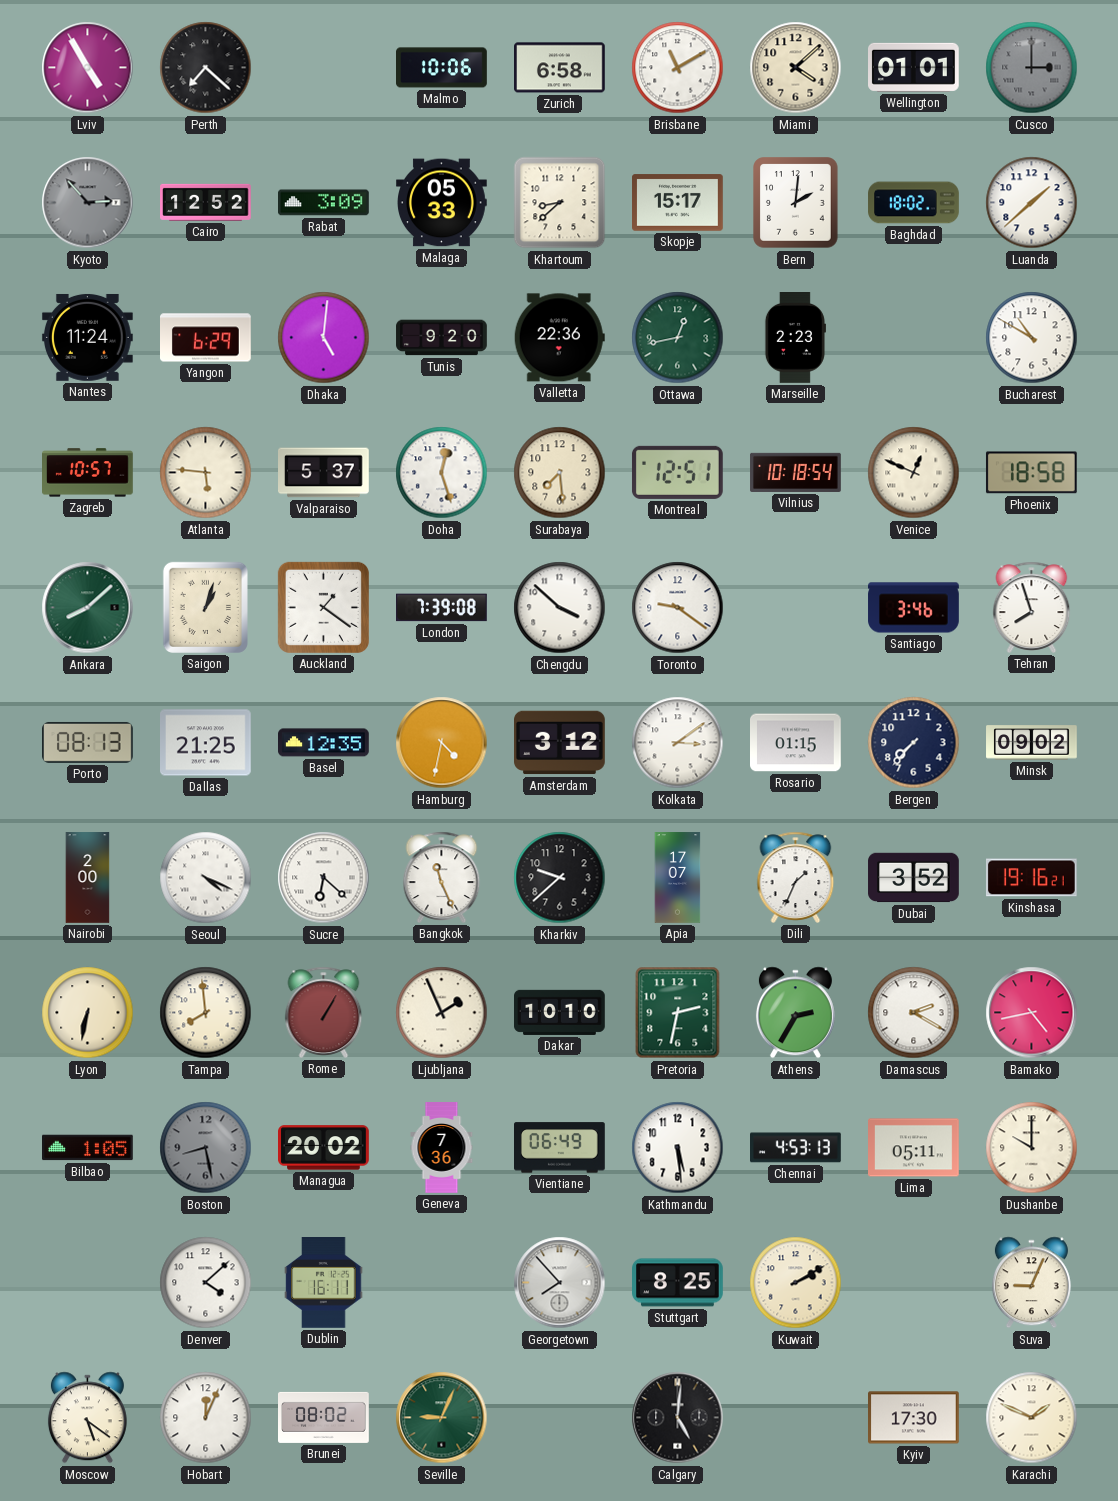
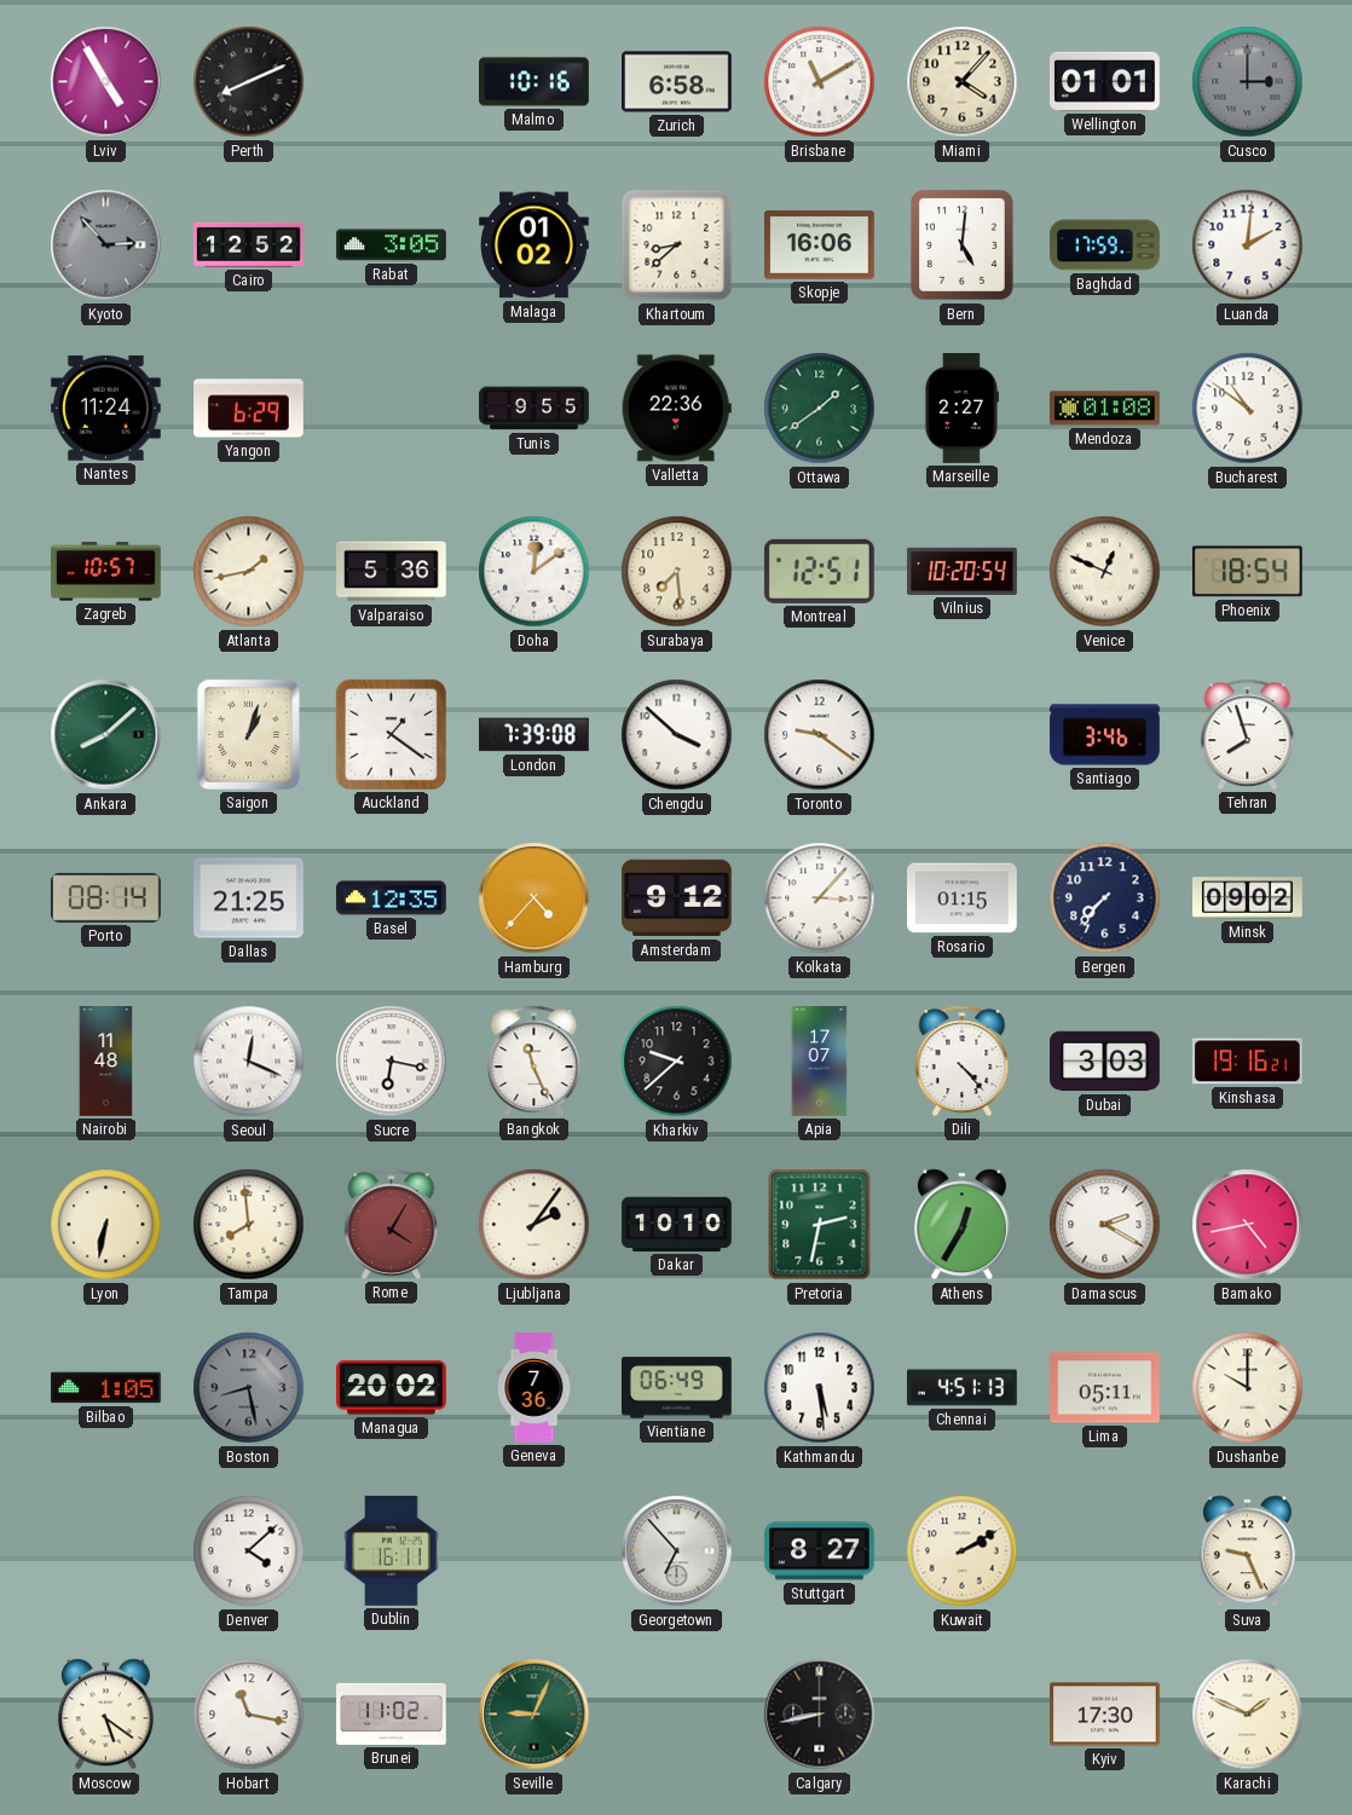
Perth: 7:22 -> 8:11 (249, 82)
Malmo: 10:06 -> 10:16 (535, 82)
Miami: 4:08 -> 4:07 (963, 82)
Rabat: 3:09 -> 3:05 (392, 245)
Malaga: 05:33 -> 01:02 (535, 245)
Skopje: 15:17 -> 16:06 (820, 245)
Bern: 2:01 -> 5:01 (963, 245)
Baghdad: 18:02 -> 17:59 (1105, 245)
Luanda: 1:38 -> 2:01 (1248, 245)
Dhaka: 5:01 -> none (324, 338)
Tunis: 9:20 -> 9:55 (535, 409)
Ottawa: 12:43 -> 1:39 (820, 409)
Marseille: 2:23 -> 2:27 (961, 409)
Mendoza: none -> 01:08 (1105, 409)
Bucharest: 10:50 -> 10:51 (1248, 409)
Atlanta: 5:46 -> 1:43 (249, 572)
Valparaiso: 5:37 -> 5:36 (392, 572)
Doha: 12:27 -> 12:09 (535, 572)
Vilnius: 10:18 -> 10:20 (963, 571)
Phoenix: 18:58 -> 18:54 (1247, 572)
Porto: 08:13 -> 08:14 (106, 897)
Hamburg: 4:32 -> 4:37 (535, 898)
Amsterdam: 3:12 -> 9:12 (677, 898)
Kolkata: 3:09 -> 3:07 (820, 898)
Nairobi: 2:00 -> 11:48 (106, 1062)
Seoul: 4:19 -> 12:19 (249, 1062)
Sucre: 6:22 -> 6:17 (392, 1062)
Dili: 1:34 -> 4:23 (963, 1060)
Dubai: 3:52 -> 3:03 (1105, 1062)
Rome: 1:05 -> 4:05 (392, 1224)
Ljubljana: 1:56 -> 2:06 (535, 1225)
Athens: 2:35 -> 12:35 (961, 1225)
Chennai: 4:53 -> 4:51 (963, 1388)
Georgetown: 7:53 -> 6:53 (677, 1551)
Stuttgart: 8:25 -> 8:27 (820, 1551)
Suva: 9:04 -> 9:26 (1247, 1551)
Hobart: 12:04 -> 11:17 (249, 1715)
Brunei: 08:02 -> 11:02 (392, 1713)
Calgary: 5:01 -> 8:43 (820, 1715)
